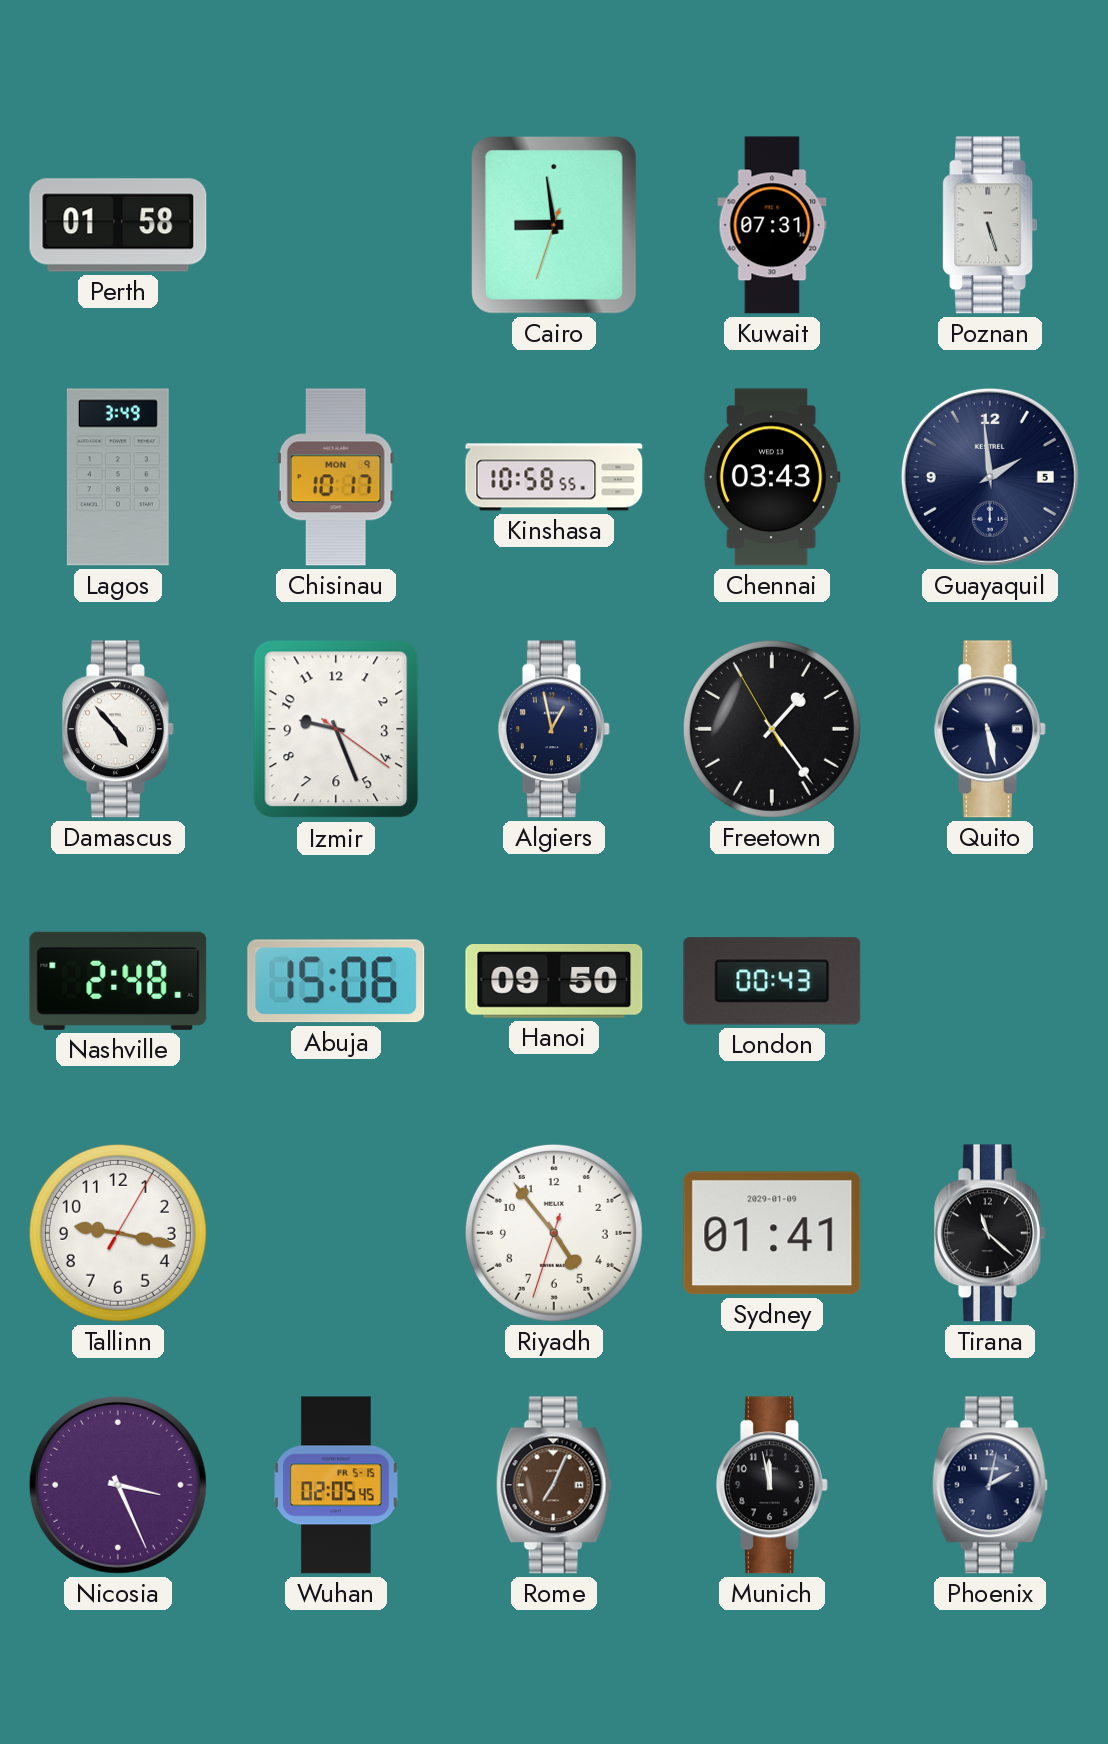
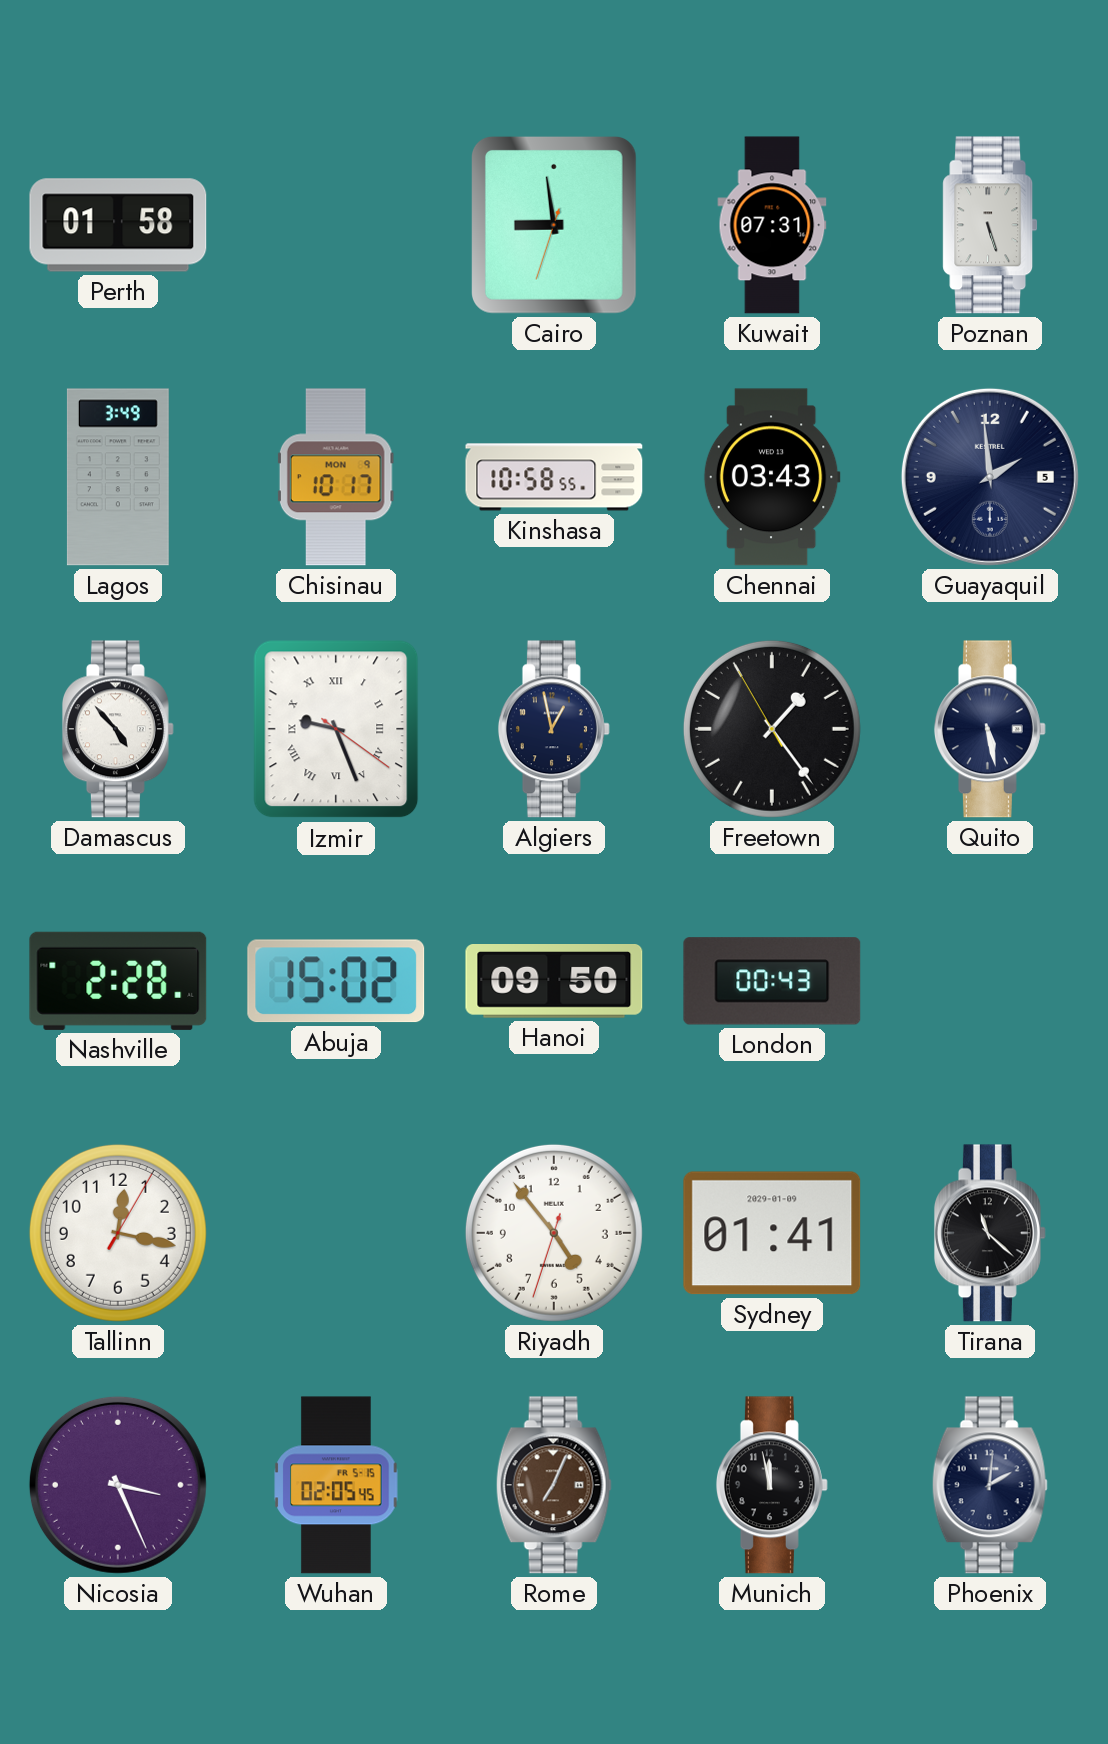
Izmir numerals: Arabic -> Roman (336, 729)
Nashville: 2:48 -> 2:28 (118, 981)
Abuja: 15:06 -> 15:02 (336, 981)
Tallinn: 9:17 -> 12:17 (118, 1233)
Phoenix: 2:02 -> 2:01 (990, 1485)
